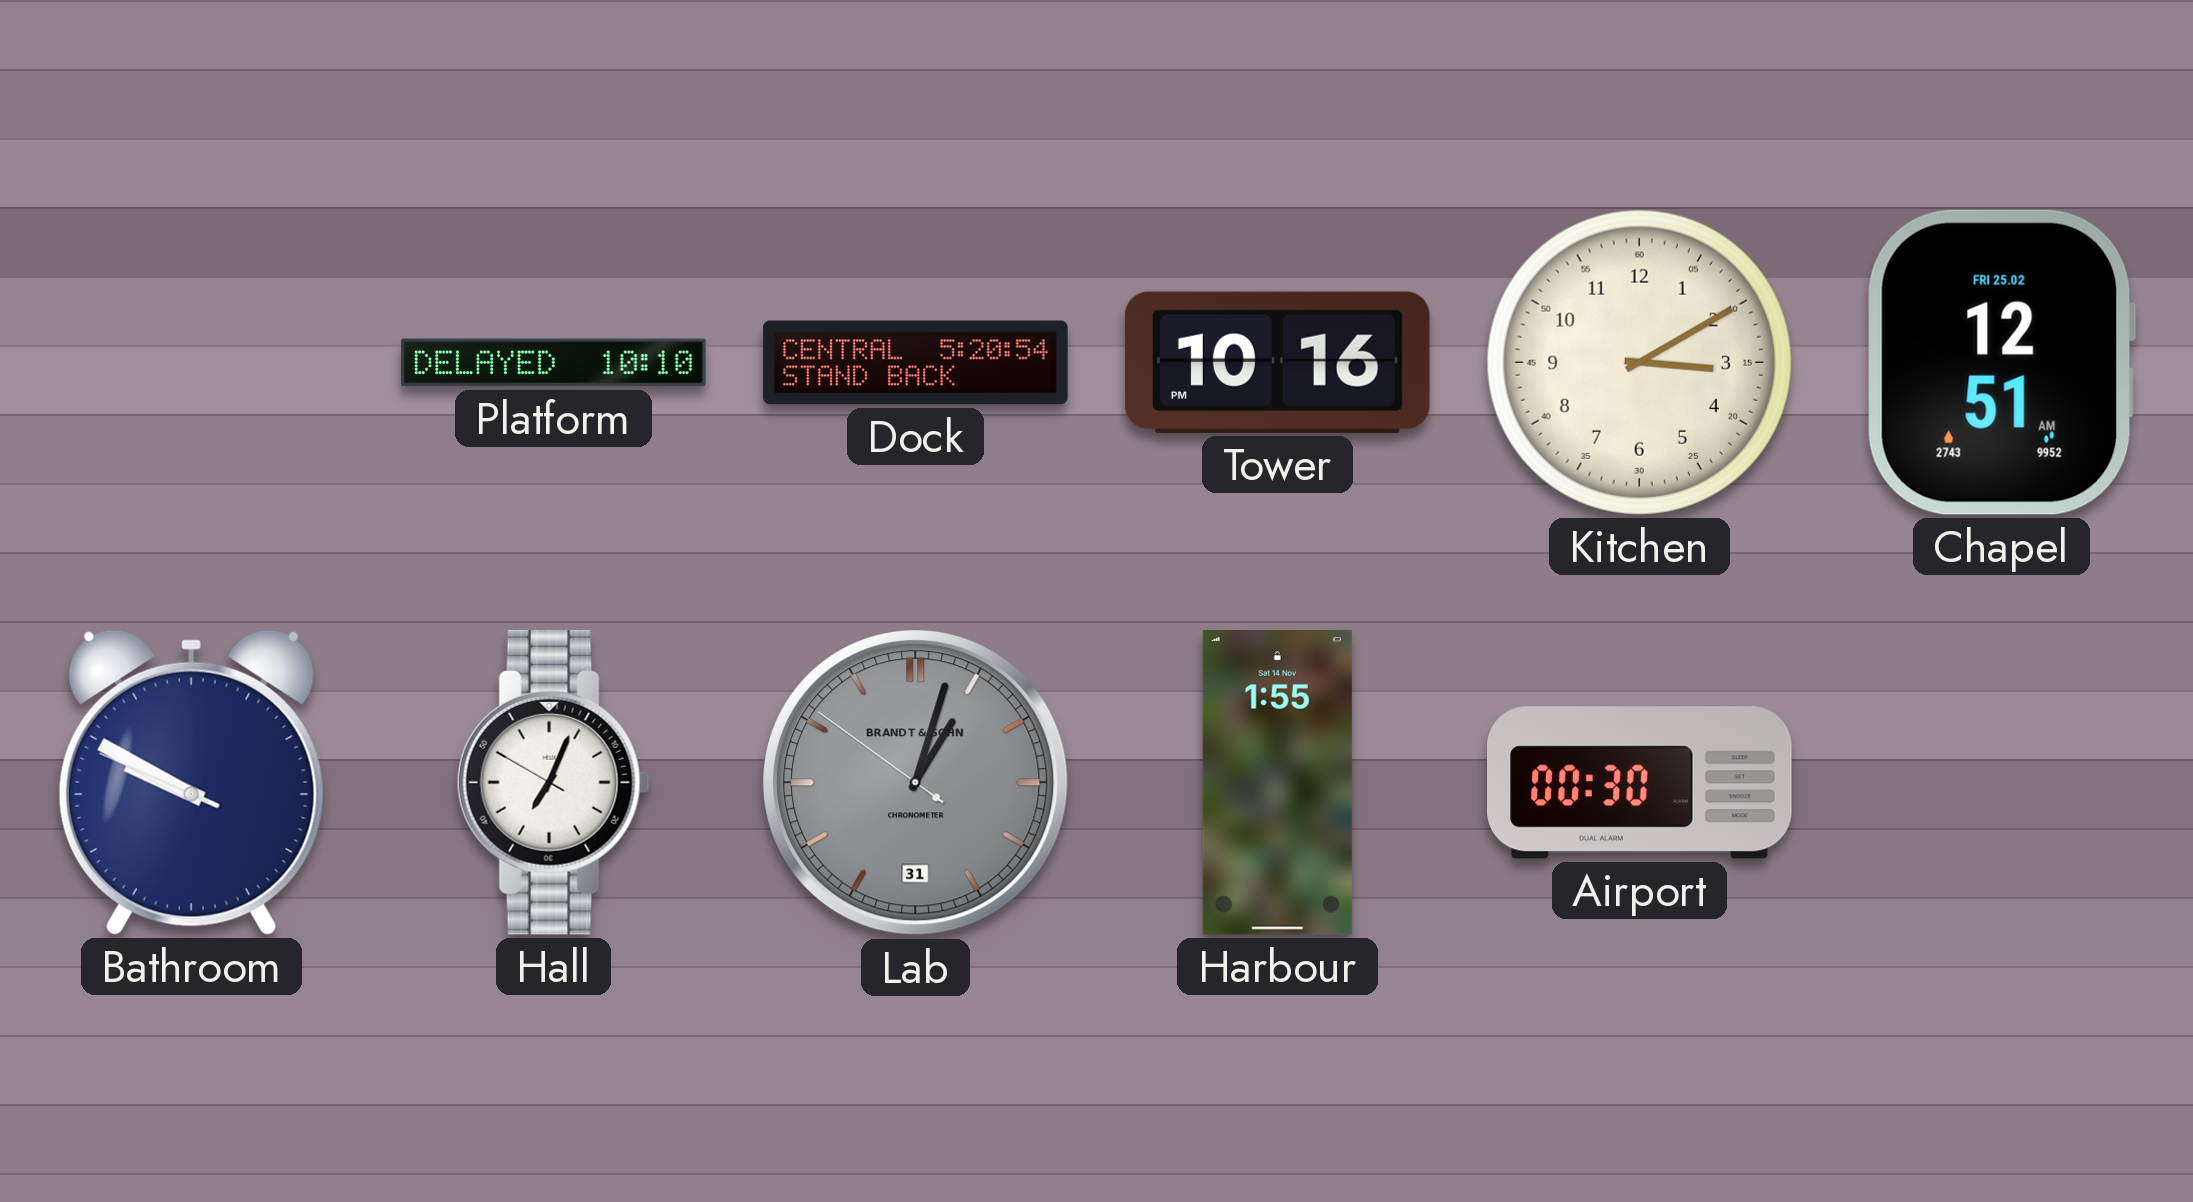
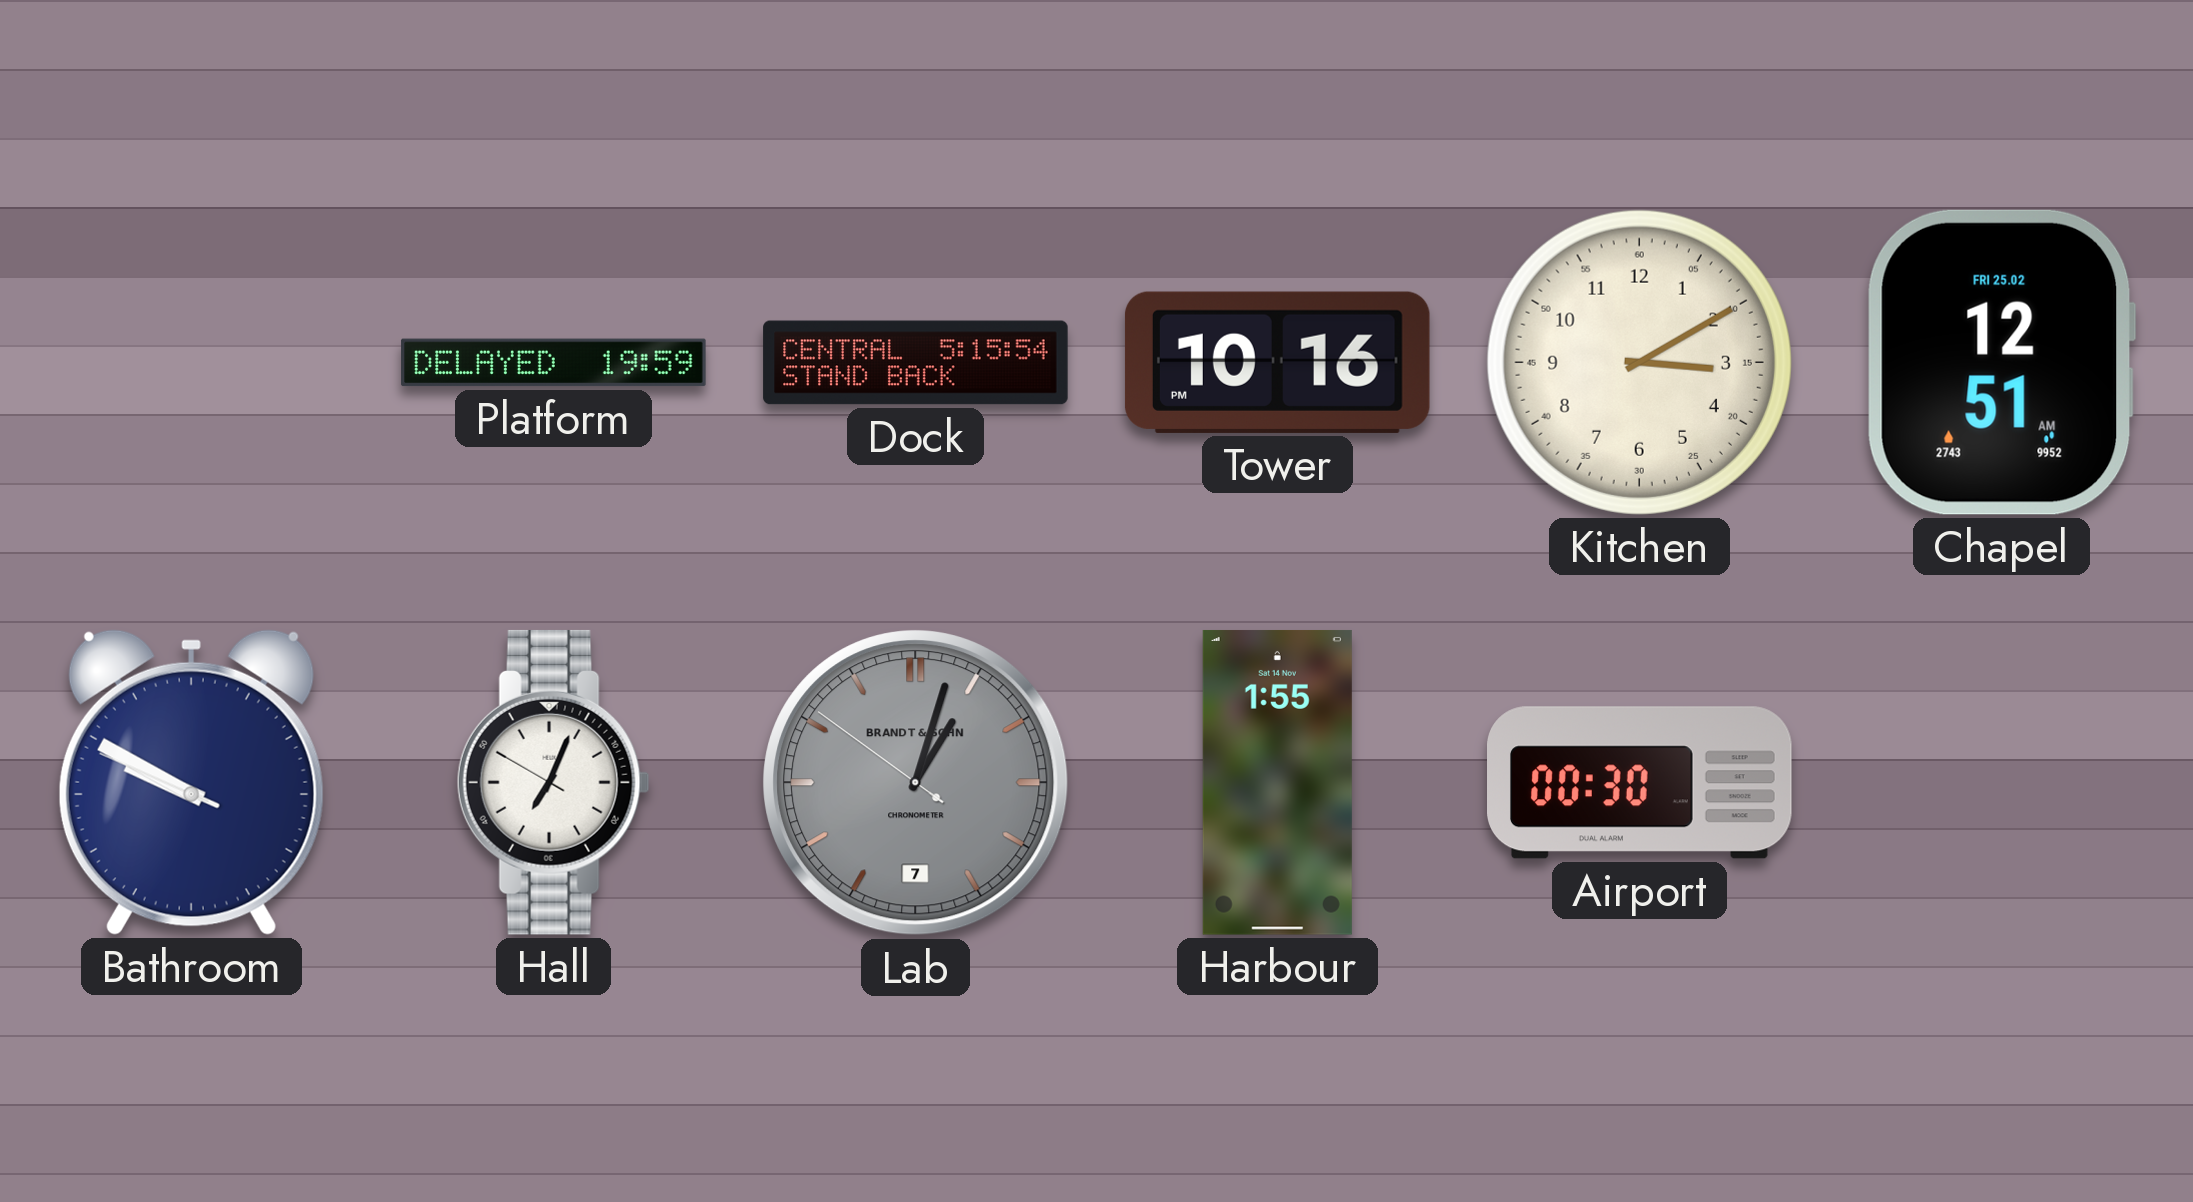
Platform: 10:10 -> 19:59 (554, 363)
Dock: 5:20 -> 5:15 (916, 363)
Lab date: 31 -> 7 (916, 783)
